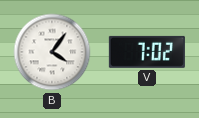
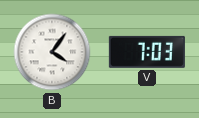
V: 7:02 -> 7:03 (147, 52)
